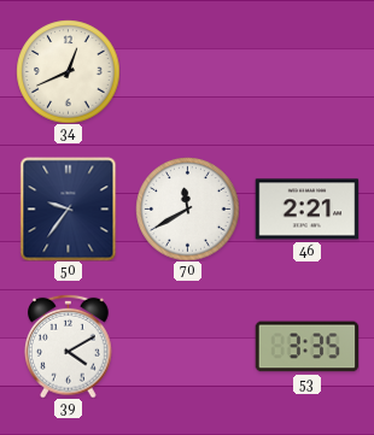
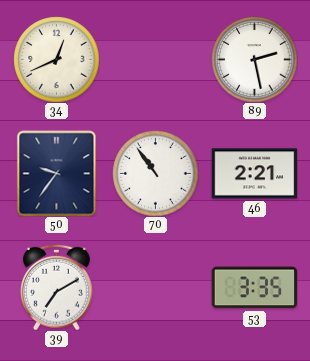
89: none -> 2:28 (254, 59)
70: 11:40 -> 10:54 (155, 173)
39: 4:10 -> 7:10 (57, 287)
